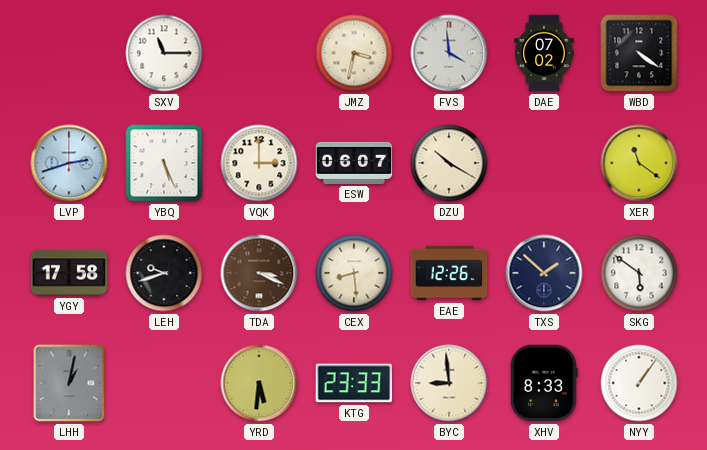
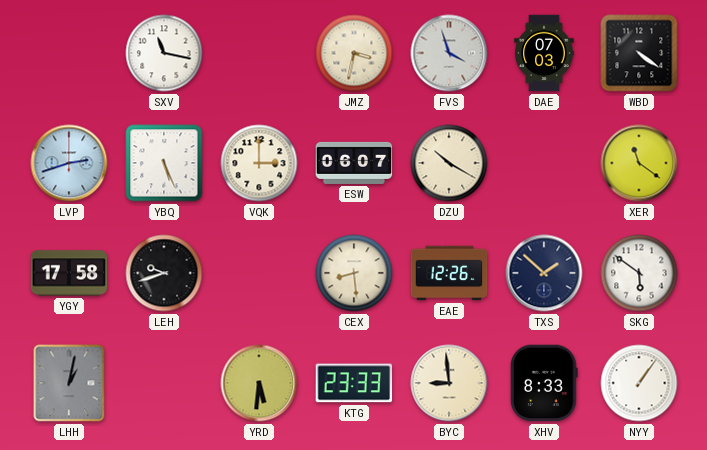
SXV: 11:15 -> 11:17 (164, 53)
FVS: 3:59 -> 3:57 (449, 53)
DAE: 07:02 -> 07:03 (544, 53)
TDA: 3:19 -> none (259, 273)
